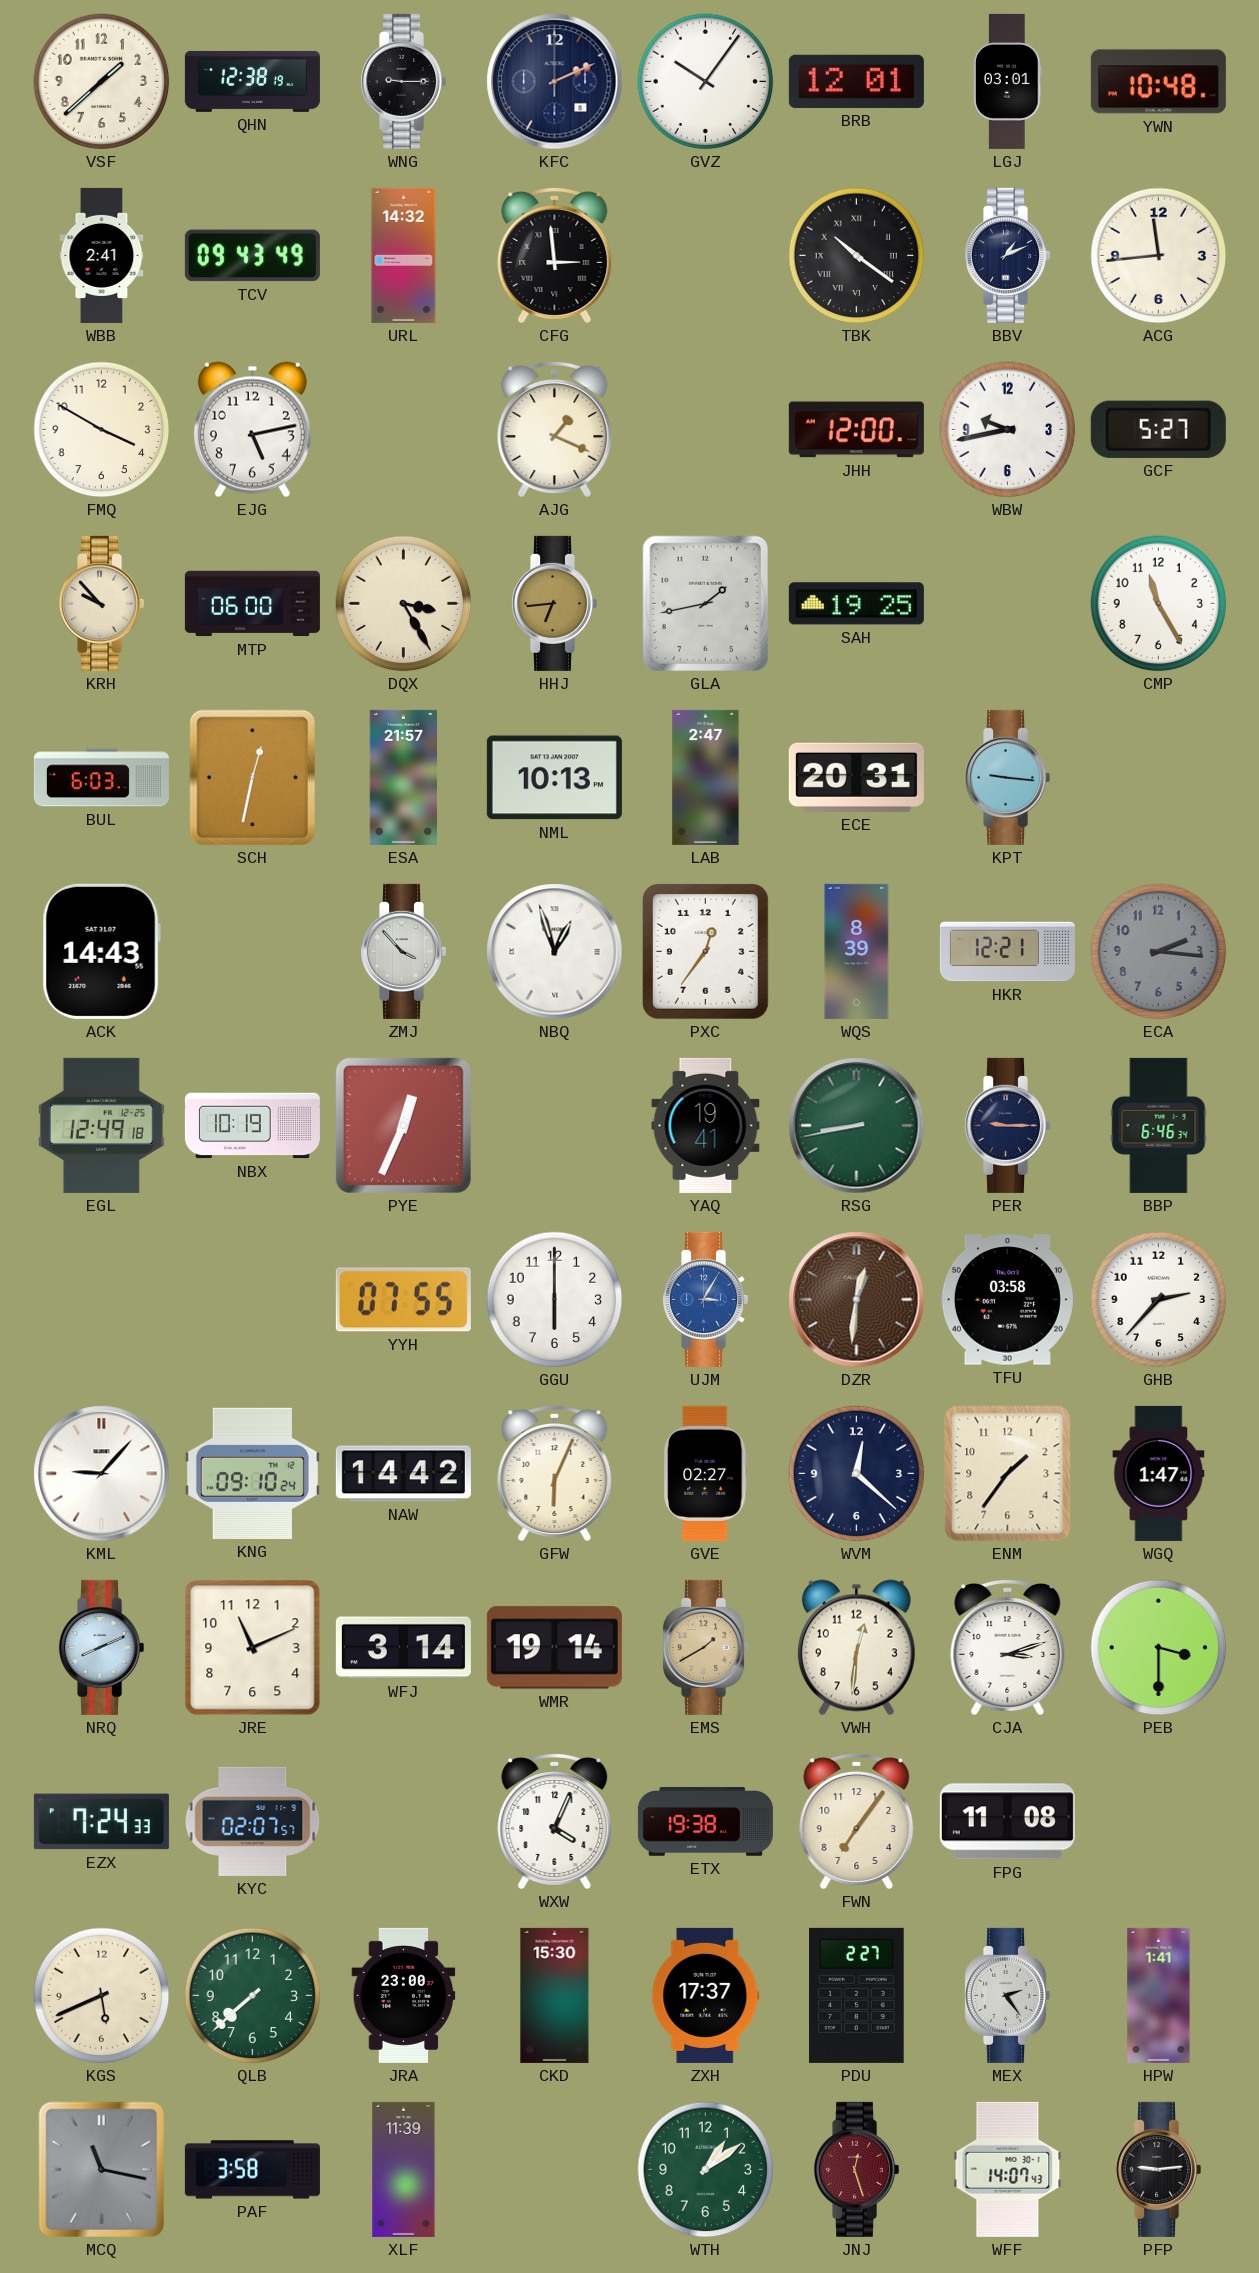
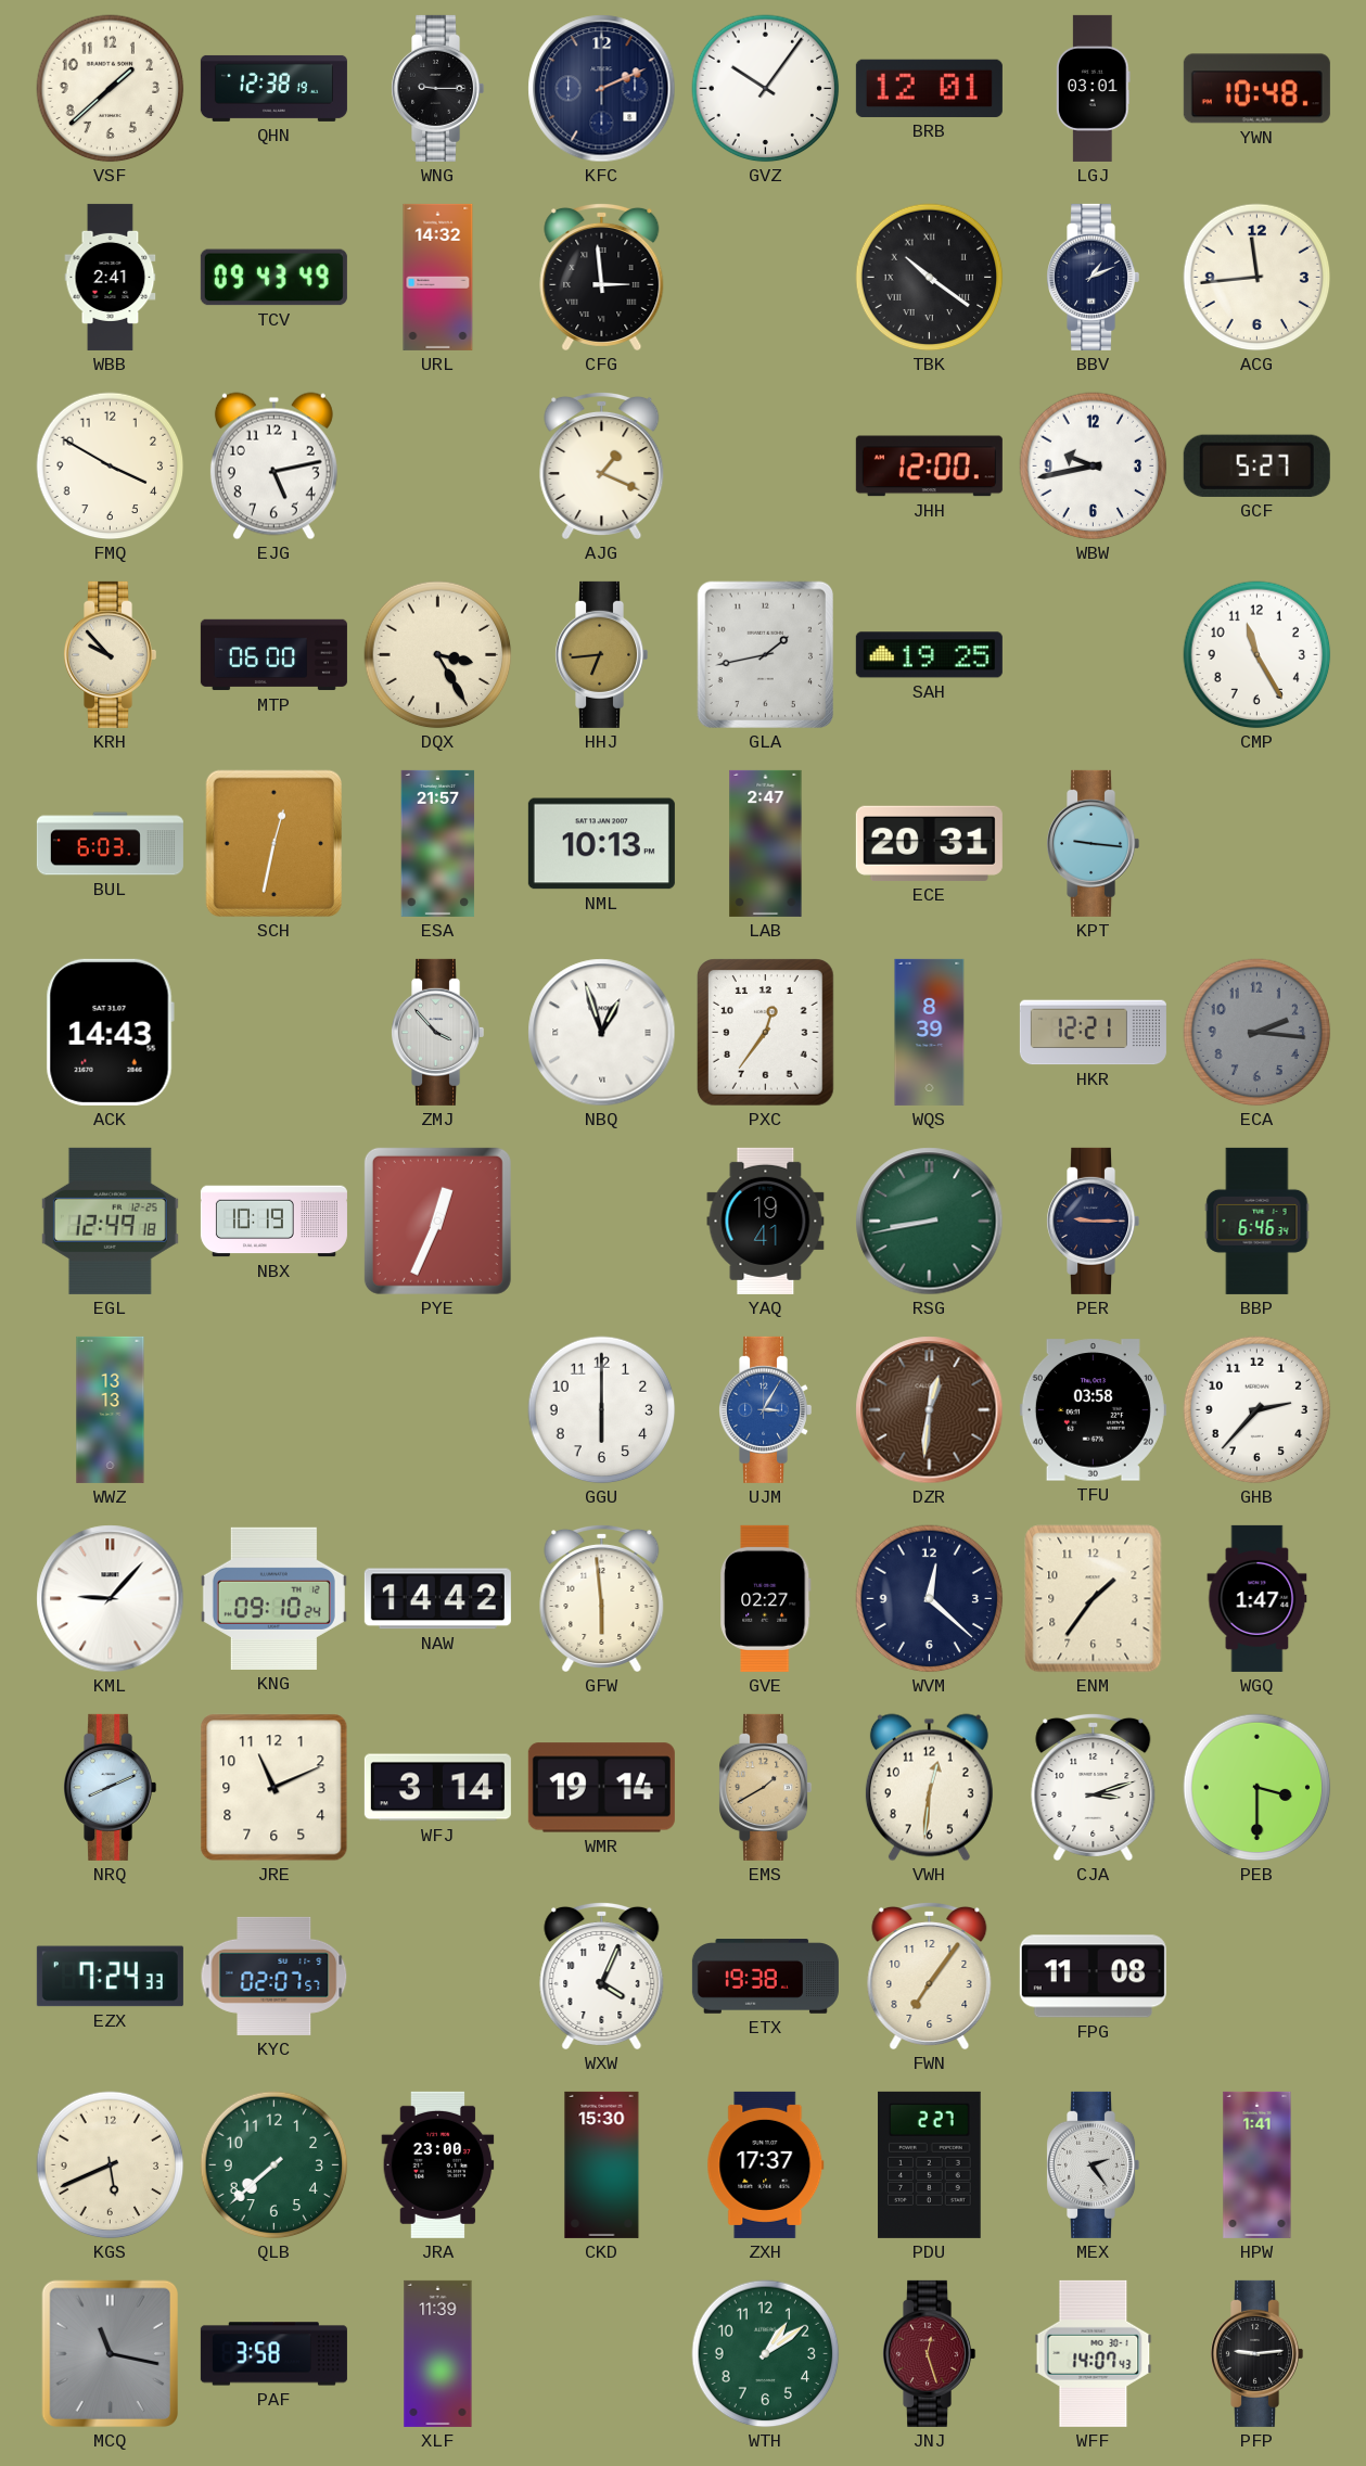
WWZ: none -> 13:13 (111, 1409)
YYH: 07:55 -> none (403, 1300)
GFW: 6:04 -> 5:59 (602, 1598)
